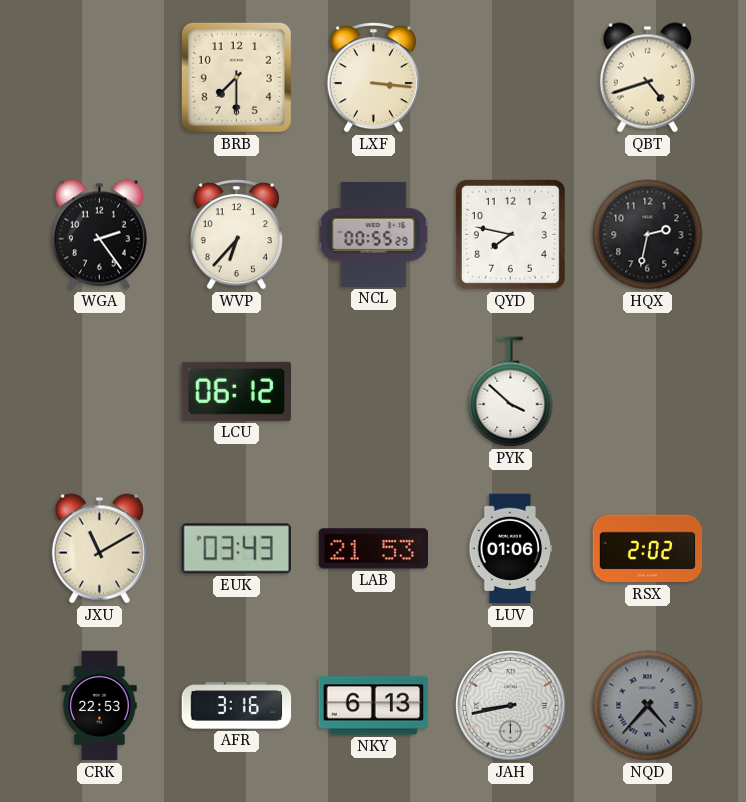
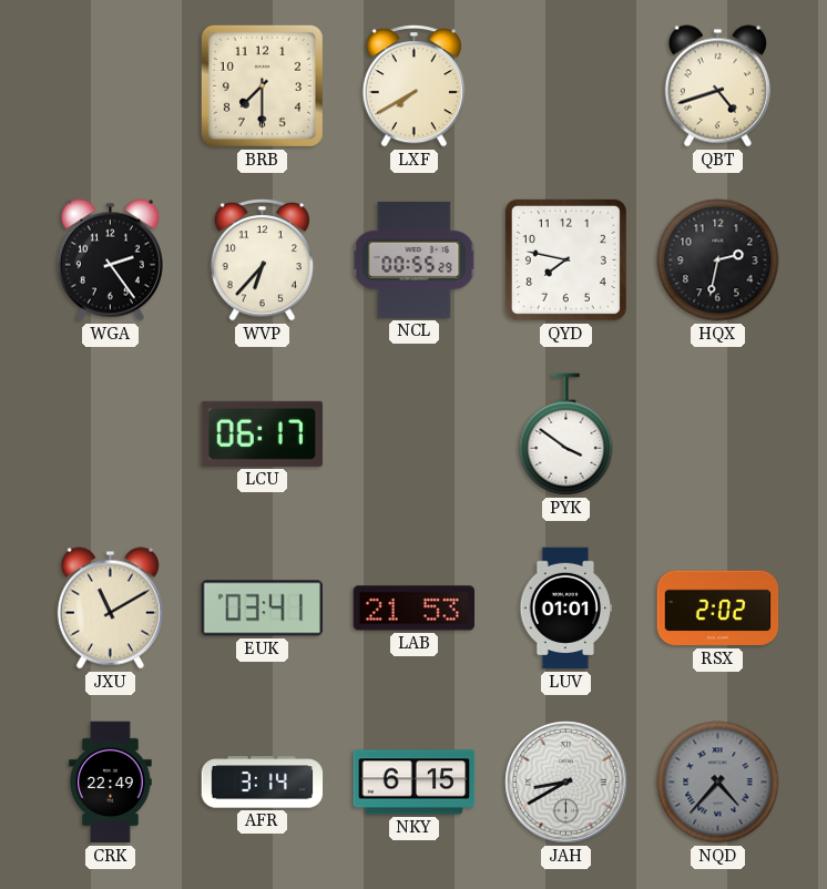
LXF: 3:16 -> 7:40 (413, 86)
LCU: 06:12 -> 06:17 (263, 433)
PYK: 3:52 -> 3:51 (566, 435)
EUK: 03:43 -> 03:41 (262, 609)
LUV: 01:06 -> 01:01 (566, 609)
CRK: 22:53 -> 22:49 (111, 783)
AFR: 3:16 -> 3:14 (263, 783)
NKY: 6:13 -> 6:15 (415, 783)
JAH: 8:43 -> 8:40 (566, 783)
